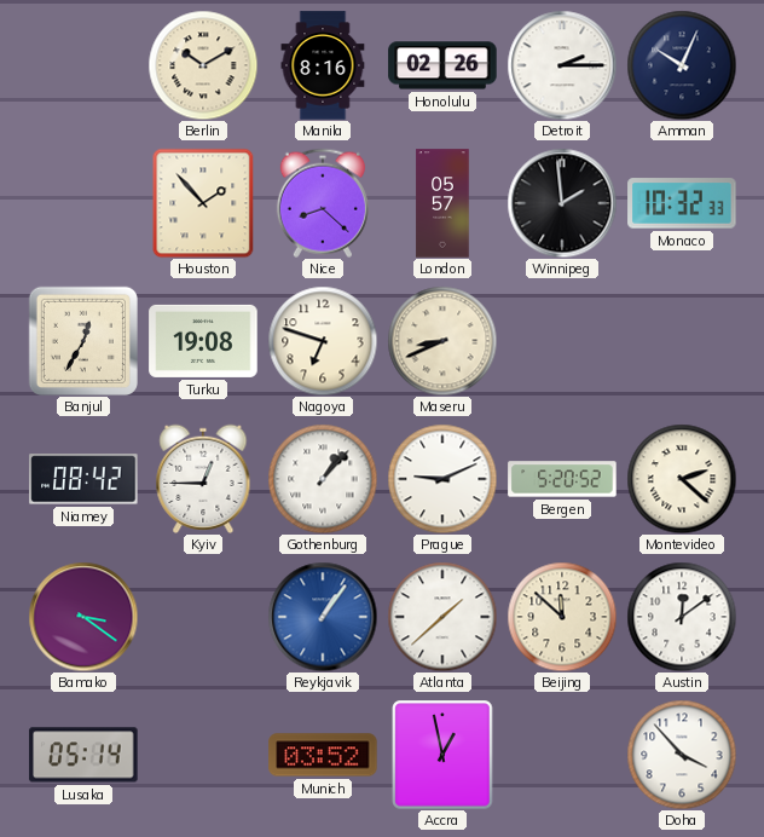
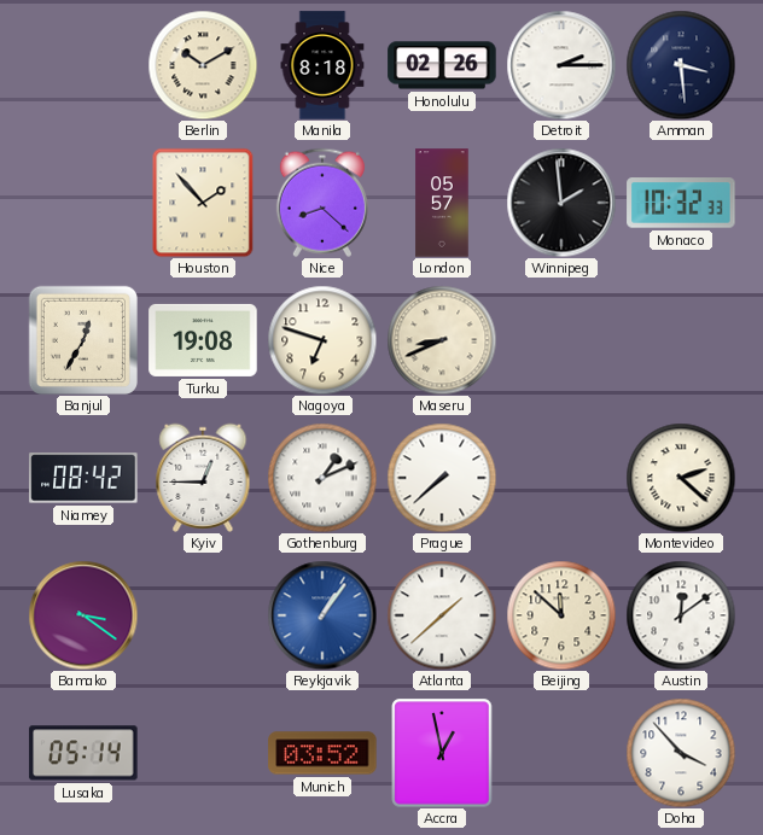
Manila: 8:16 -> 8:18 (322, 65)
Amman: 10:04 -> 3:29 (681, 65)
Gothenburg: 1:07 -> 1:11 (322, 478)
Prague: 9:11 -> 7:38 (442, 478)
Bergen: 5:20 -> none (562, 479)
